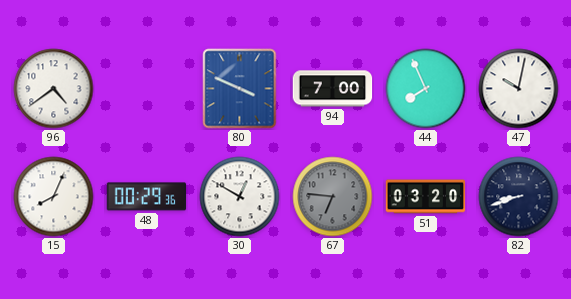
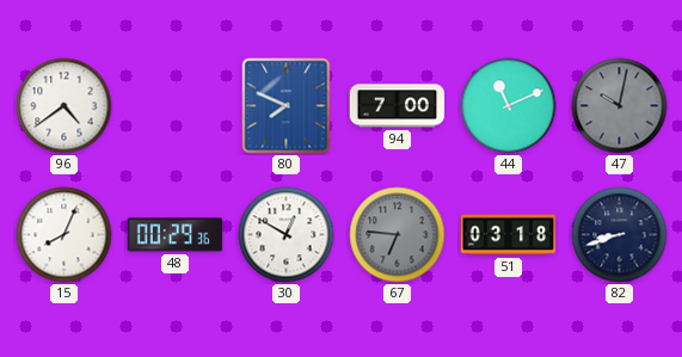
80: 3:49 -> 7:49 (287, 106)
44: 7:56 -> 11:11 (509, 106)
47 dial: white -> grey (620, 106)
51: 03:20 -> 03:18 (509, 235)
